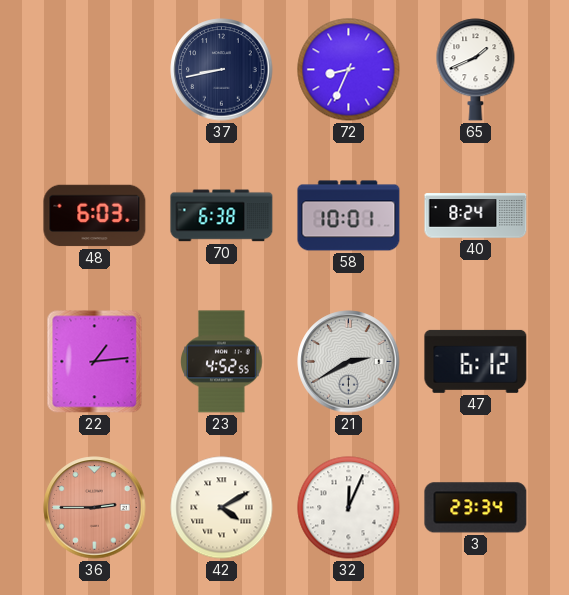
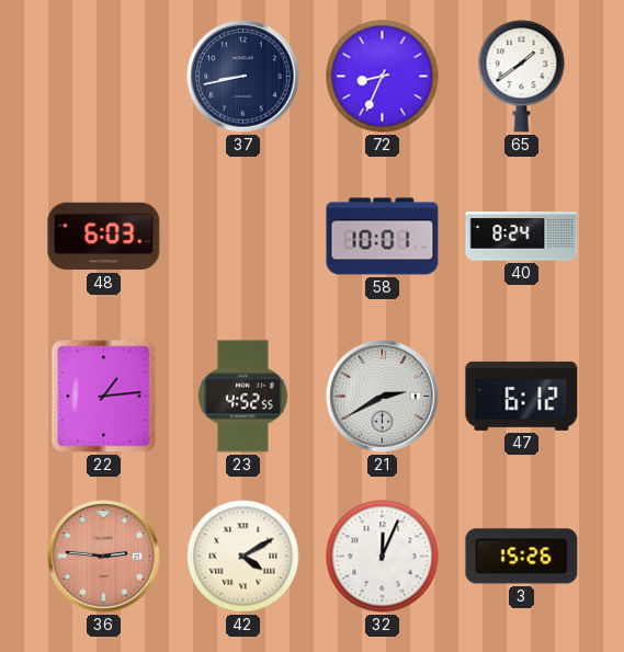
65: 1:41 -> 1:39 (522, 77)
70: 6:38 -> none (222, 216)
36: 2:45 -> 2:46 (104, 557)
3: 23:34 -> 15:26 (522, 557)
